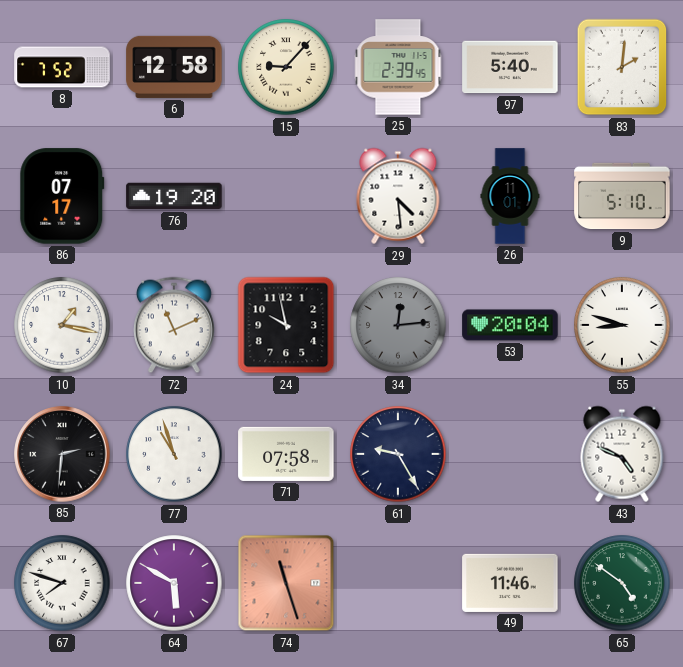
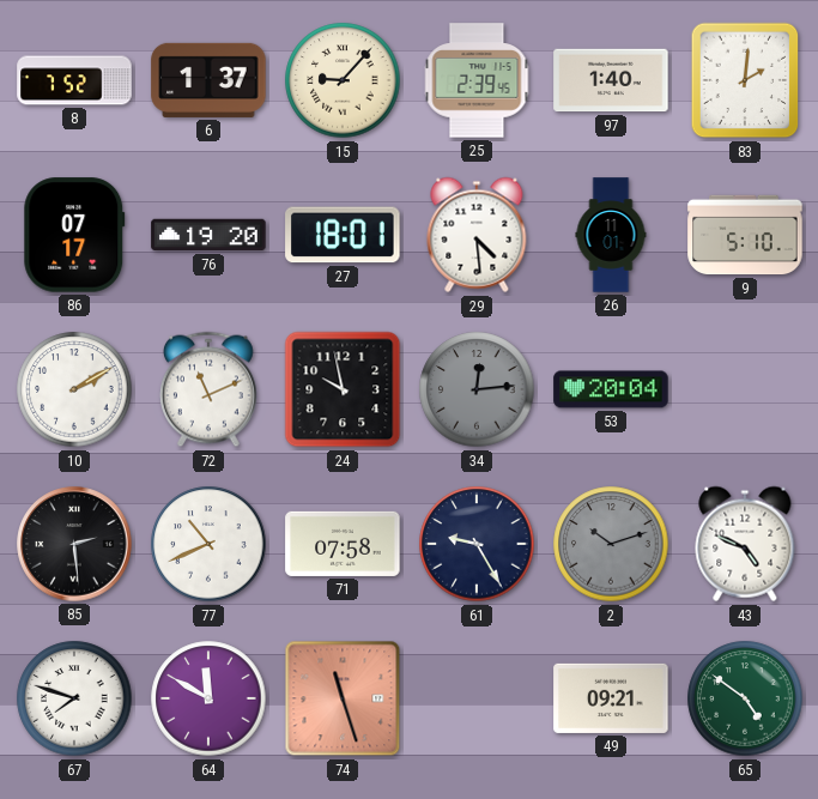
6: 12:58 -> 1:37 (208, 80)
97: 5:40 -> 1:40 (611, 80)
27: none -> 18:01 (343, 235)
10: 1:17 -> 2:10 (74, 389)
55: 8:48 -> none (622, 325)
85: 2:31 -> 2:29 (74, 544)
77: 10:57 -> 10:41 (208, 544)
2: none -> 10:12 (611, 544)
64: 5:50 -> 11:50 (208, 698)
49: 11:46 -> 09:21 (611, 698)
